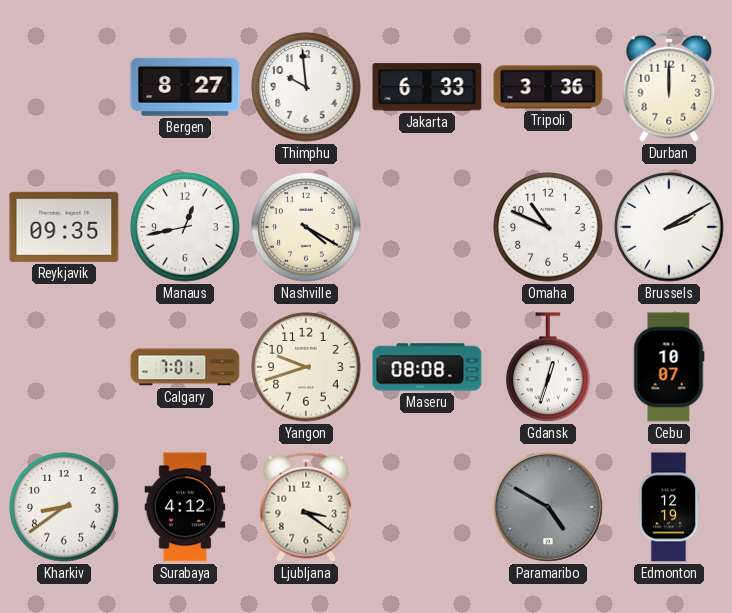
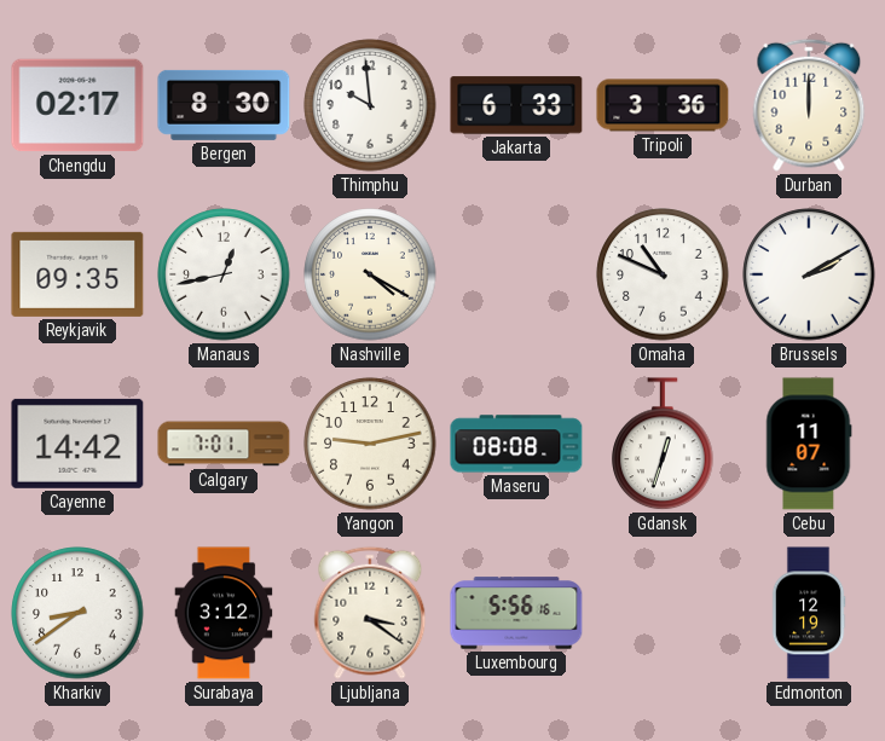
Chengdu: none -> 02:17 (77, 105)
Bergen: 8:27 -> 8:30 (224, 105)
Cayenne: none -> 14:42 (77, 444)
Yangon: 9:42 -> 9:13 (370, 444)
Cebu: 10:07 -> 11:07 (809, 444)
Surabaya: 4:12 -> 3:12 (224, 613)
Luxembourg: none -> 5:56 (516, 613)
Paramaribo: 4:50 -> none (548, 507)
